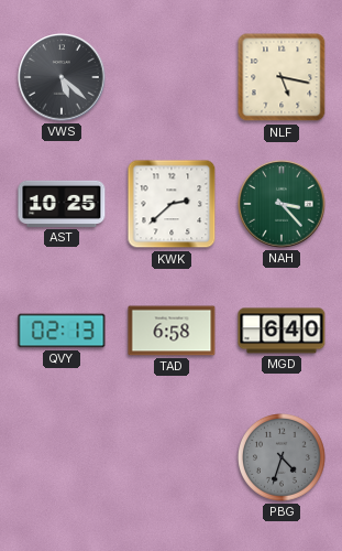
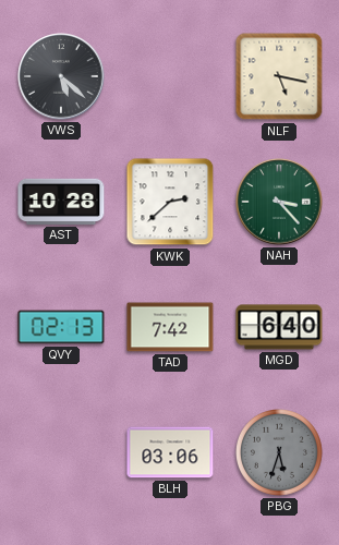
AST: 10:25 -> 10:28 (61, 202)
TAD: 6:58 -> 7:42 (170, 327)
BLH: none -> 03:06 (170, 452)
PBG: 4:33 -> 5:33 (280, 453)
